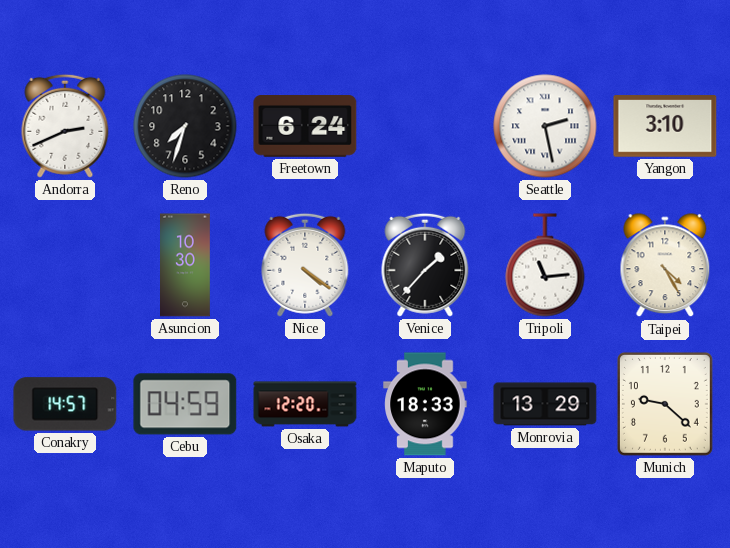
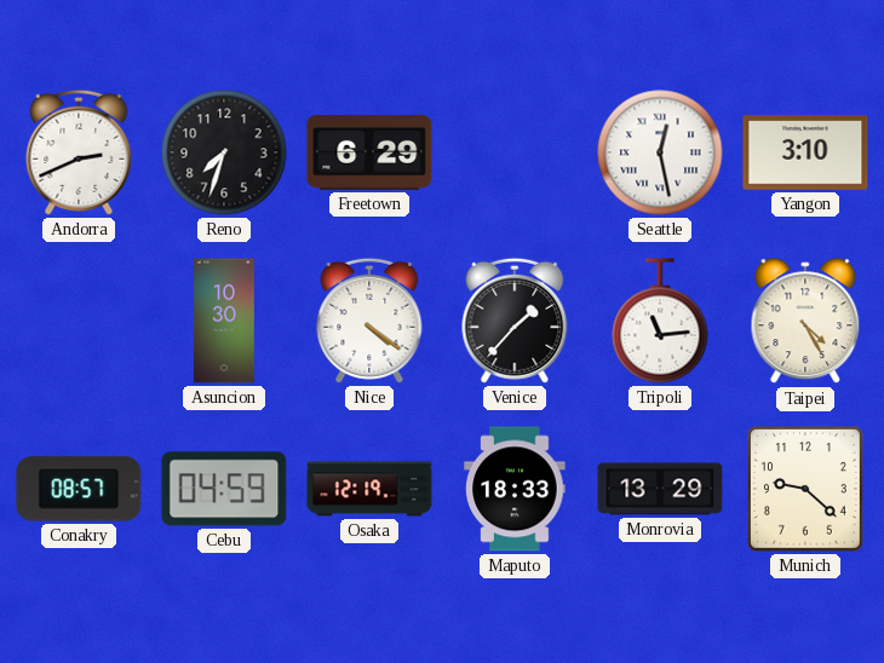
Freetown: 6:24 -> 6:29 (369, 154)
Seattle: 2:28 -> 12:28 (660, 152)
Conakry: 14:57 -> 08:57 (79, 489)
Osaka: 12:20 -> 12:19 (369, 489)
